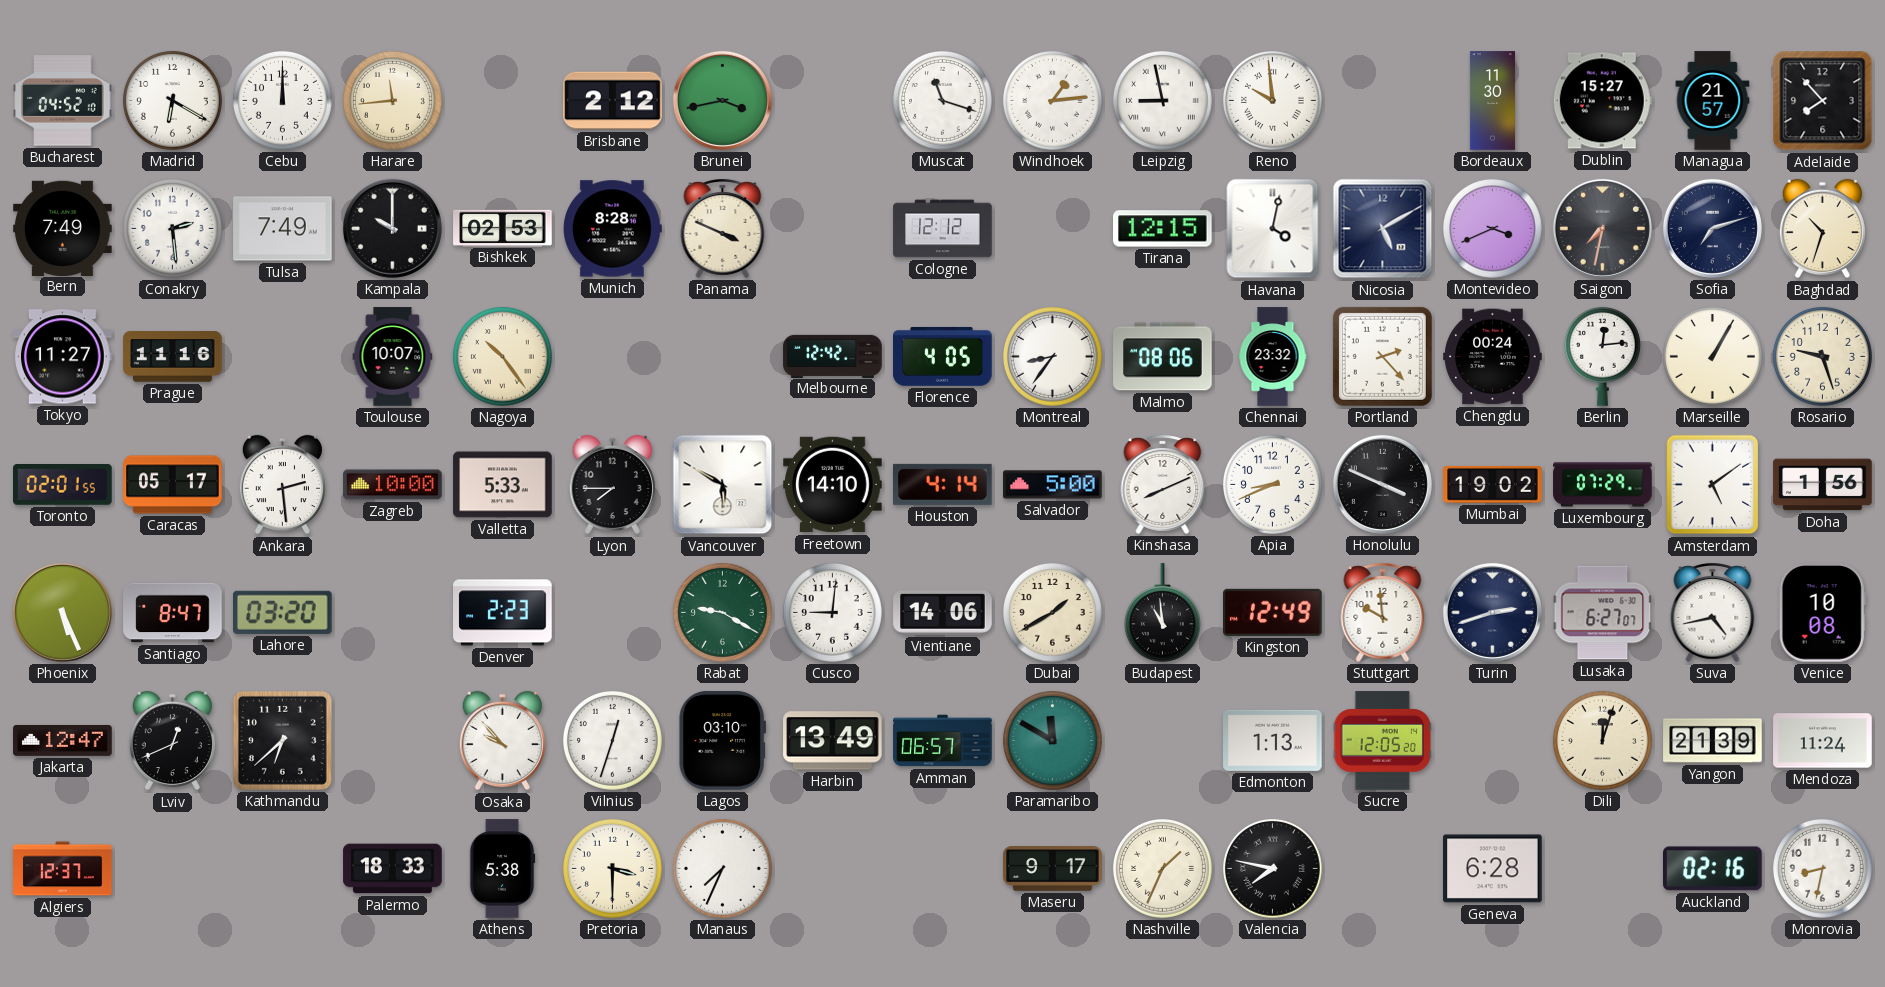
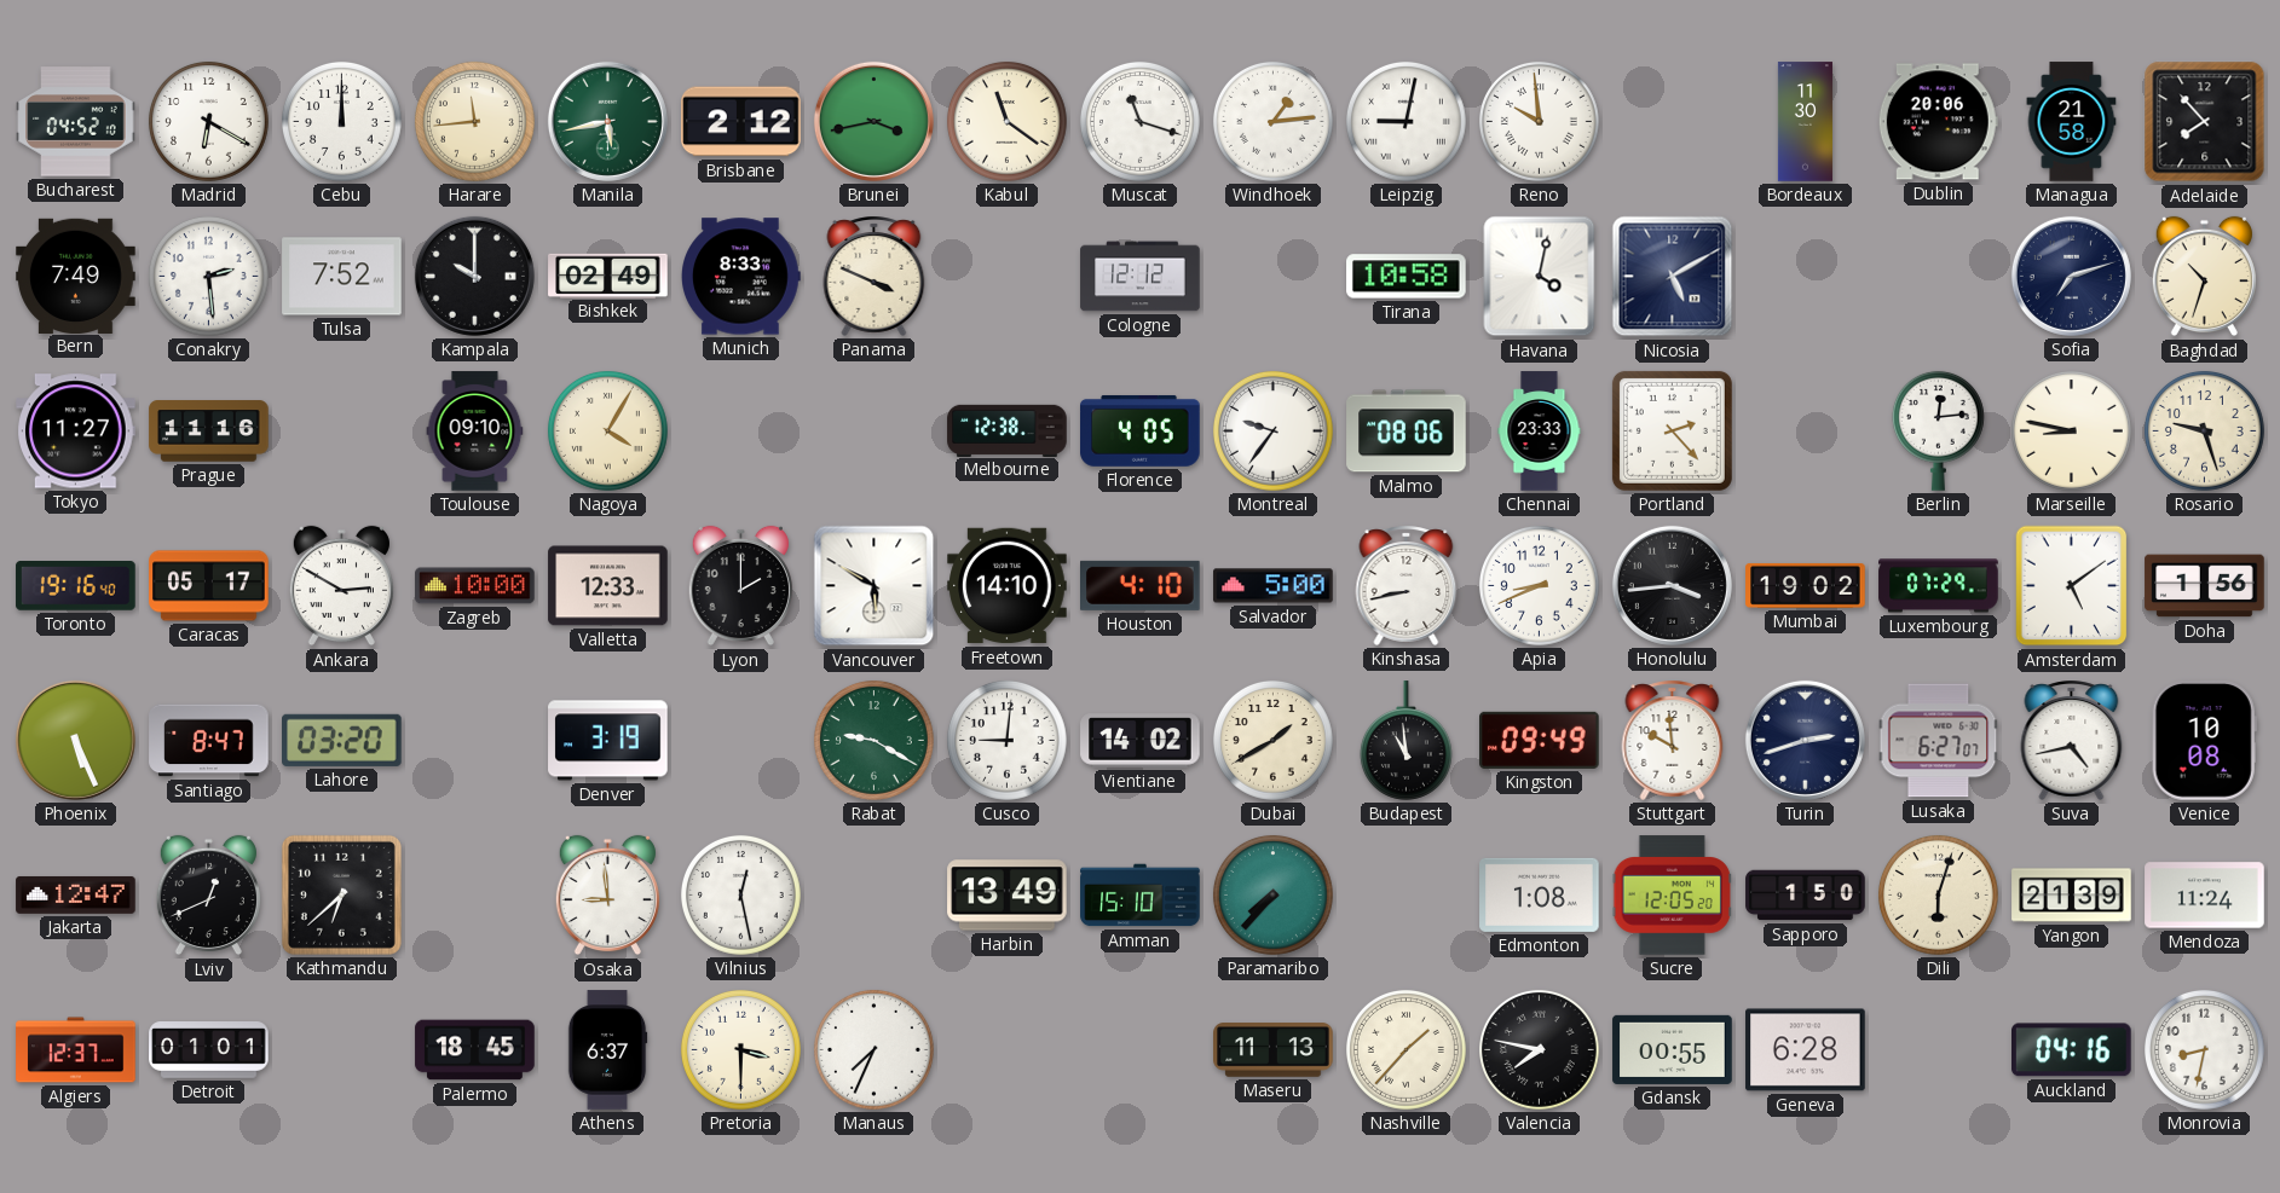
Manila: none -> 5:43 (607, 121)
Kabul: none -> 11:21 (1006, 121)
Leipzig: 8:58 -> 9:02 (1405, 121)
Dublin: 15:27 -> 20:06 (1938, 122)
Managua: 21:57 -> 21:58 (2072, 122)
Tulsa: 7:49 -> 7:52 (342, 277)
Bishkek: 02:53 -> 02:49 (608, 276)
Munich: 8:28 -> 8:33 (741, 277)
Tirana: 12:15 -> 10:58 (1407, 277)
Montevideo: 3:41 -> none (1492, 228)
Saigon: 7:32 -> none (1602, 228)
Toulouse: 10:07 -> 09:10 (475, 432)
Nagoya: 10:24 -> 4:05 (607, 430)
Melbourne: 12:42 -> 12:38 (1008, 430)
Montreal: 8:36 -> 9:36 (1272, 430)
Chennai: 23:32 -> 23:33 (1540, 432)
Chengdu: 00:24 -> none (1493, 357)
Marseille: 1:05 -> 8:47 (2071, 430)
Toronto: 02:01 -> 19:16 (76, 586)
Ankara: 2:29 -> 2:50 (341, 586)
Valletta: 5:33 -> 12:33 (608, 586)
Lyon: 7:45 -> 2:00 (740, 586)
Houston: 4:14 -> 4:10 (1141, 585)
Kinshasa: 8:11 -> 8:43 (1407, 585)
Honolulu: 3:49 -> 3:44 (1672, 585)
Denver: 2:23 -> 3:19 (608, 741)
Vientiane: 14:06 -> 14:02 (1141, 741)
Kingston: 12:49 -> 09:49 (1540, 740)
Osaka: 9:53 -> 8:59 (607, 896)
Vilnius: 12:33 -> 12:28 (740, 894)
Lagos: 03:10 -> none (722, 741)
Amman: 06:57 -> 15:10 (1141, 896)
Paramaribo: 11:50 -> 7:37 (1272, 894)
Edmonton: 1:13 -> 1:08 (1540, 894)
Sapporo: none -> 1:50 (1806, 896)
Dili: 12:03 -> 6:03 (1938, 894)
Detroit: none -> 01:01 (209, 1050)
Palermo: 18:33 -> 18:45 (475, 1050)
Athens: 5:38 -> 6:37 (607, 1050)
Maseru: 9:17 -> 11:13 (1274, 1050)
Nashville: 1:34 -> 1:37 (1405, 1049)
Gdansk: none -> 00:55 (1673, 1049)
Auckland: 02:16 -> 04:16 (2072, 1050)
